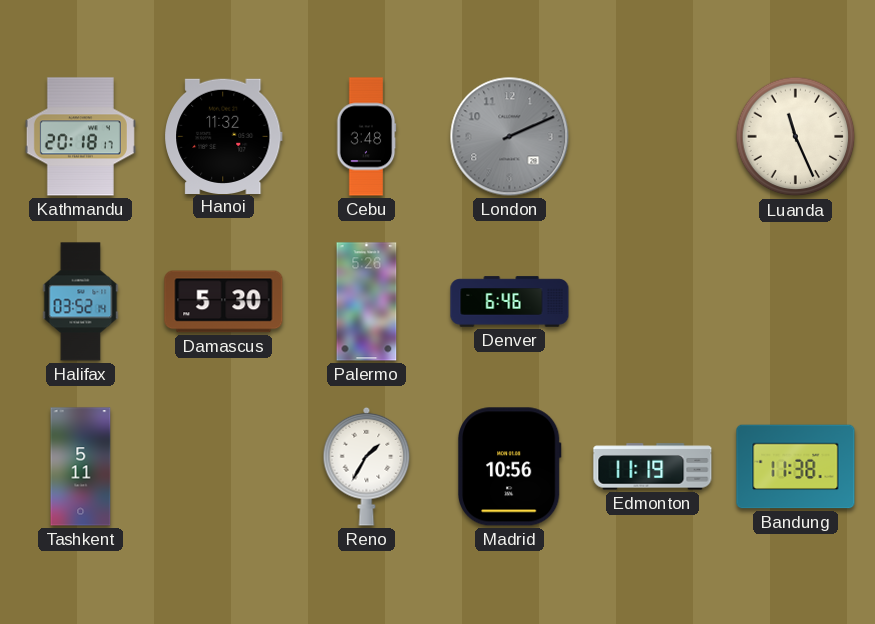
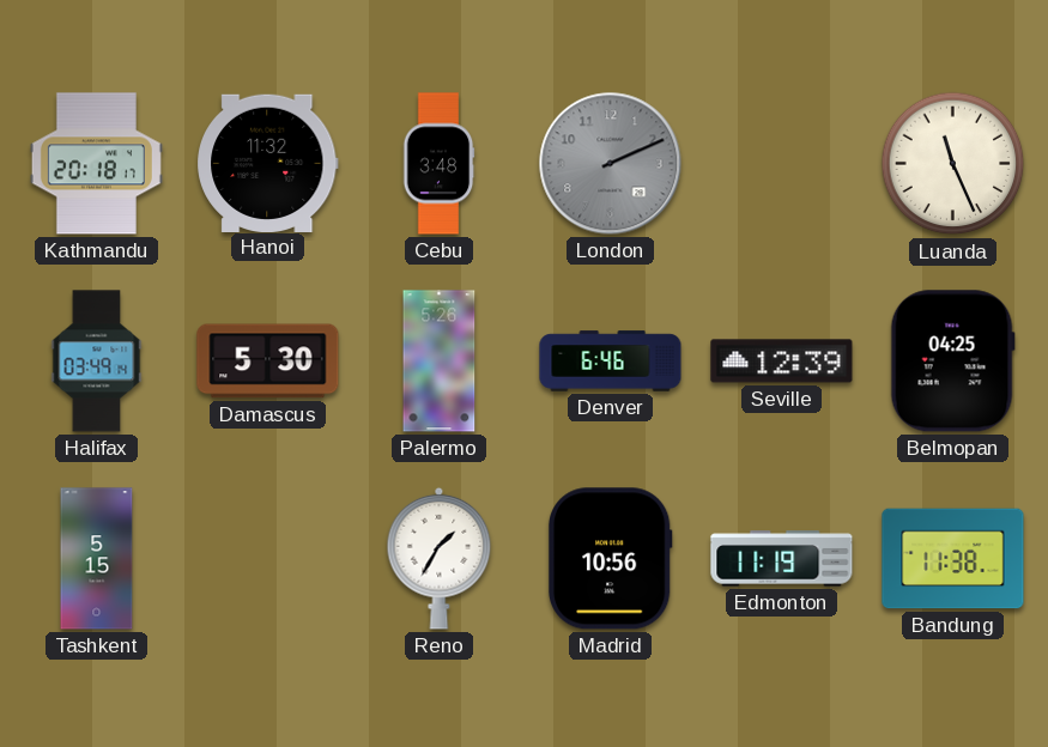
Halifax: 03:52 -> 03:49 (97, 362)
Seville: none -> 12:39 (782, 362)
Belmopan: none -> 04:25 (952, 362)
Tashkent: 5:11 -> 5:15 (97, 559)
